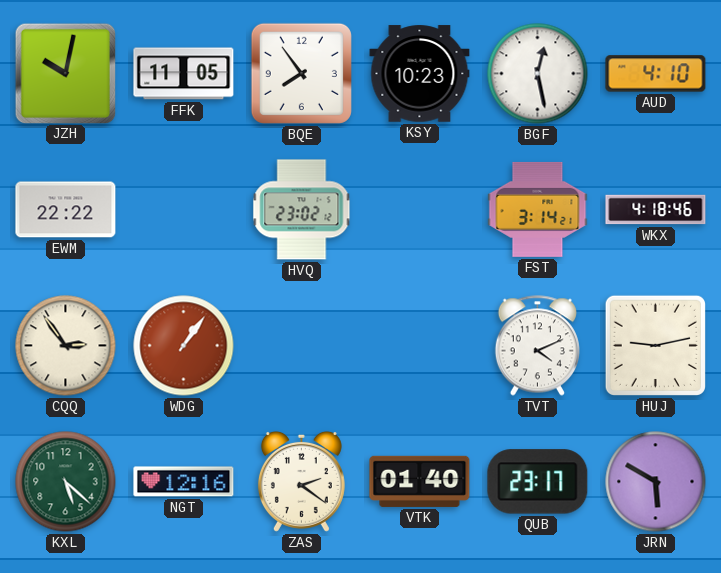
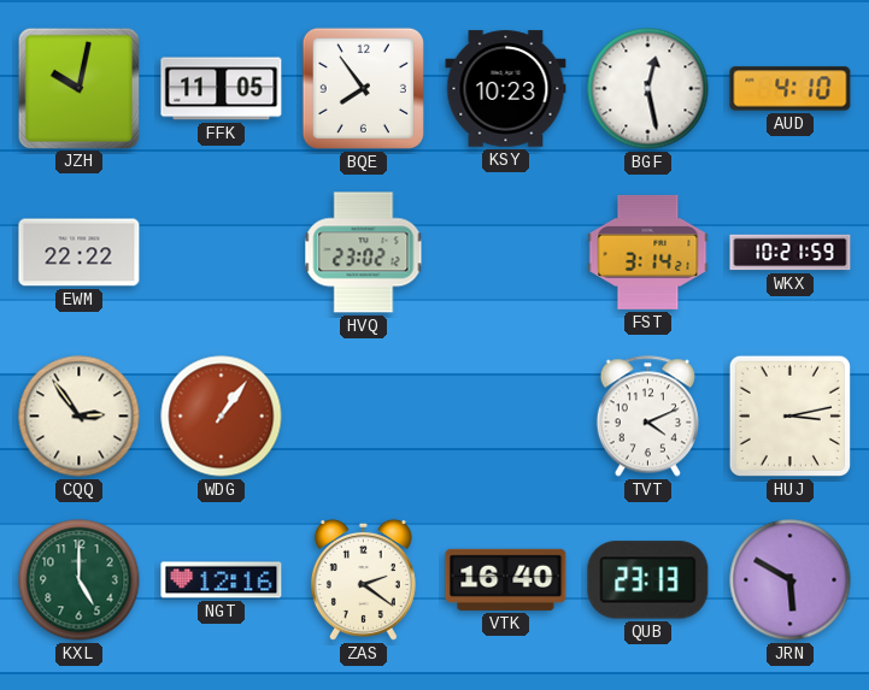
WKX: 4:18 -> 10:21 (791, 253)
HUJ: 9:13 -> 3:13 (789, 415)
KXL: 5:22 -> 5:00 (80, 580)
VTK: 01:40 -> 16:40 (506, 579)
QUB: 23:17 -> 23:13 (648, 580)
